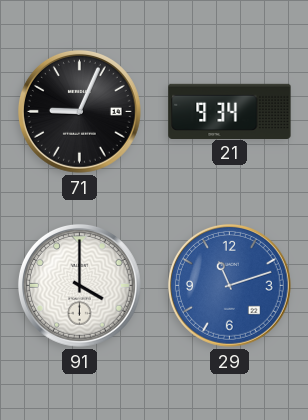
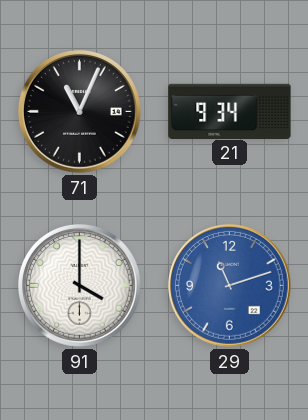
71: 9:04 -> 11:04 (79, 111)
